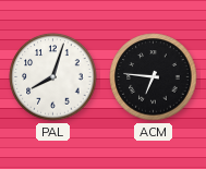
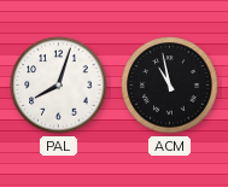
ACM: 6:46 -> 10:58 (170, 86)
